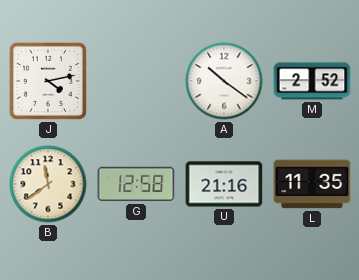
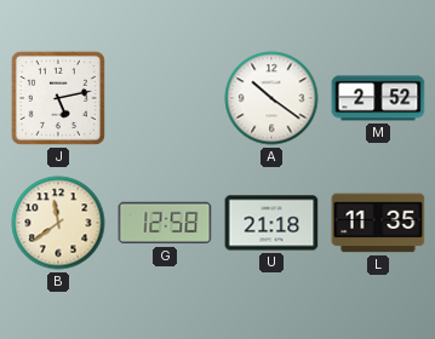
J: 4:13 -> 5:13 (58, 98)
U: 21:16 -> 21:18 (271, 223)
